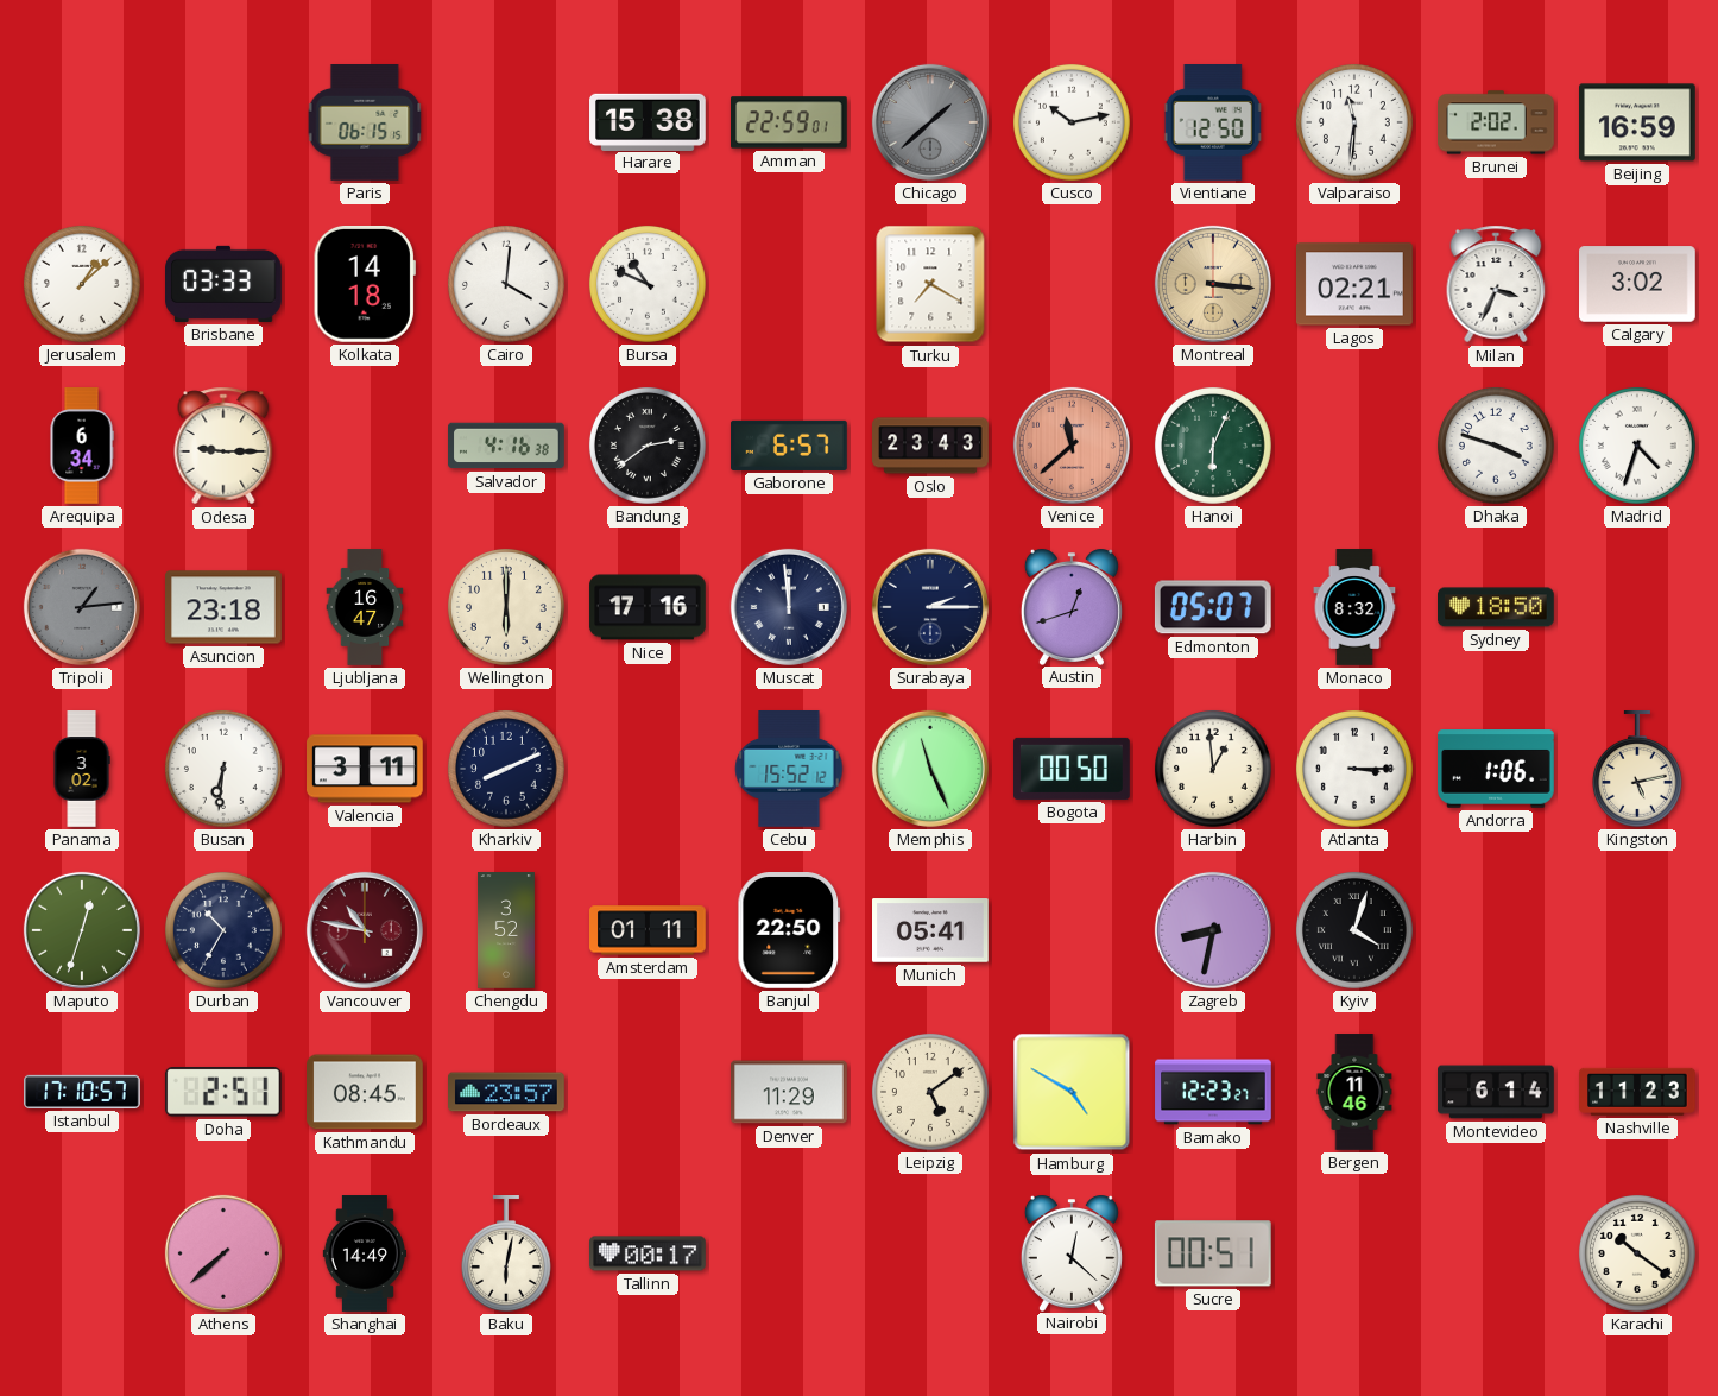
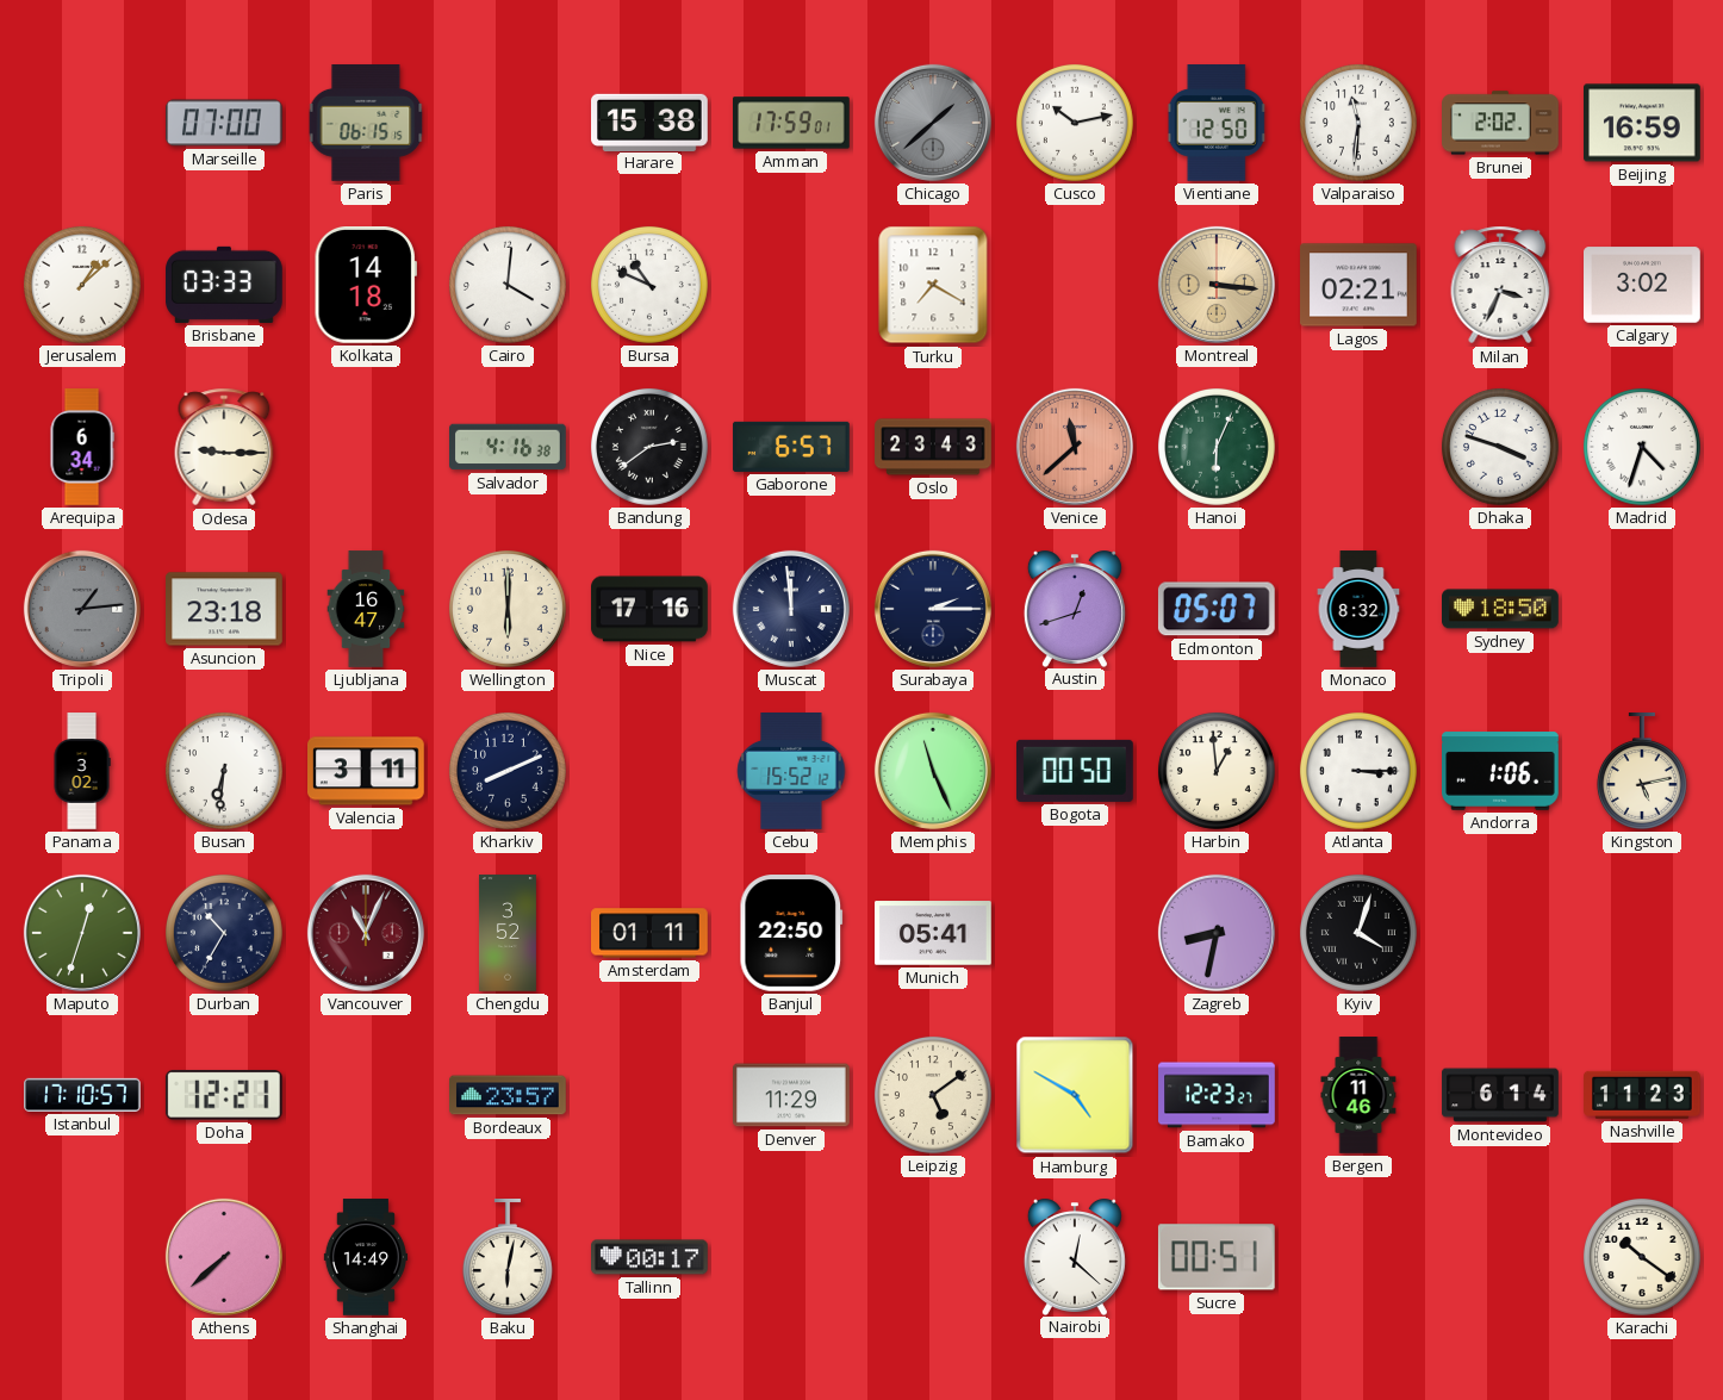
Marseille: none -> 07:00 (225, 123)
Amman: 22:59 -> 17:59 (792, 123)
Vancouver: 10:47 -> 11:04 (366, 933)
Doha: 2:51 -> 12:21 (224, 1096)
Kathmandu: 08:45 -> none (366, 1092)
